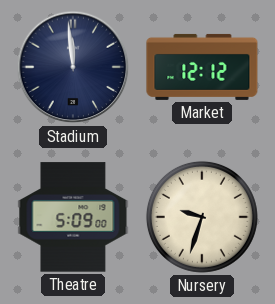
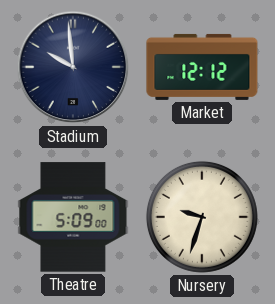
Stadium: 11:59 -> 9:59 (73, 67)
